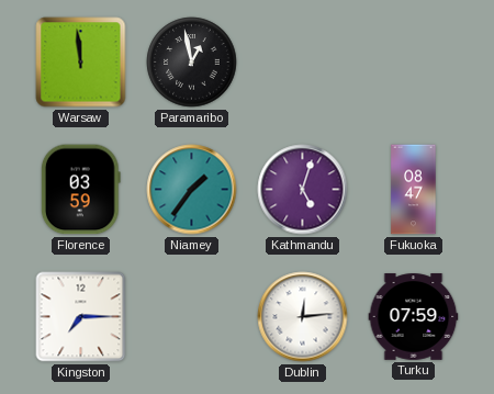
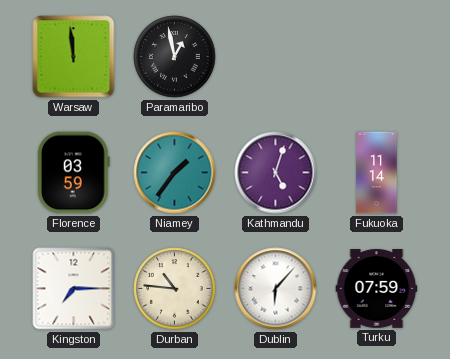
Fukuoka: 08:47 -> 11:14 (377, 173)
Durban: none -> 10:46 (175, 289)
Dublin: 12:14 -> 6:07 (276, 289)
